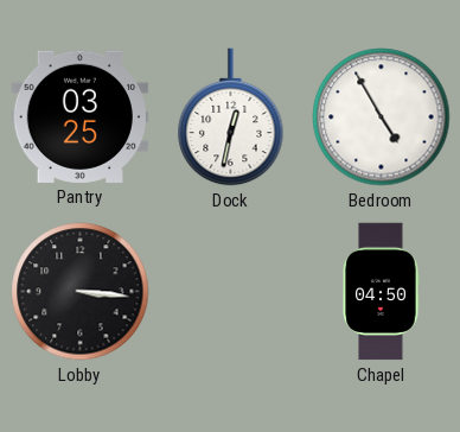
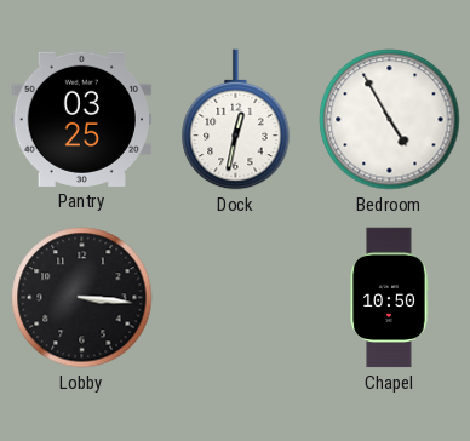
Chapel: 04:50 -> 10:50 (389, 298)
